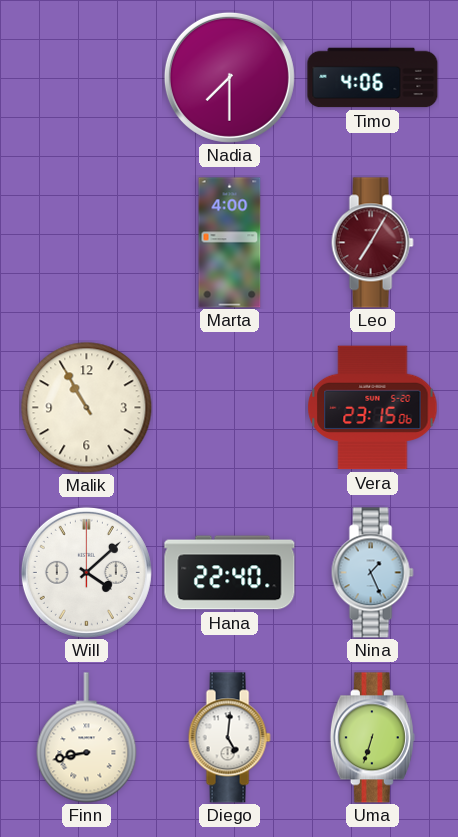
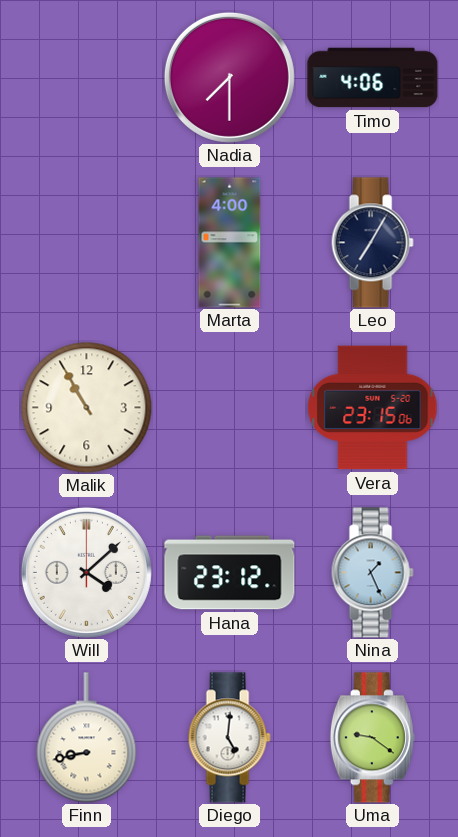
Leo dial: burgundy -> navy (372, 243)
Hana: 22:40 -> 23:12 (230, 573)
Uma: 6:33 -> 9:21 (372, 738)
